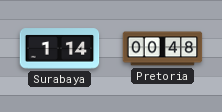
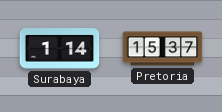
Pretoria: 00:48 -> 15:37 (163, 49)
